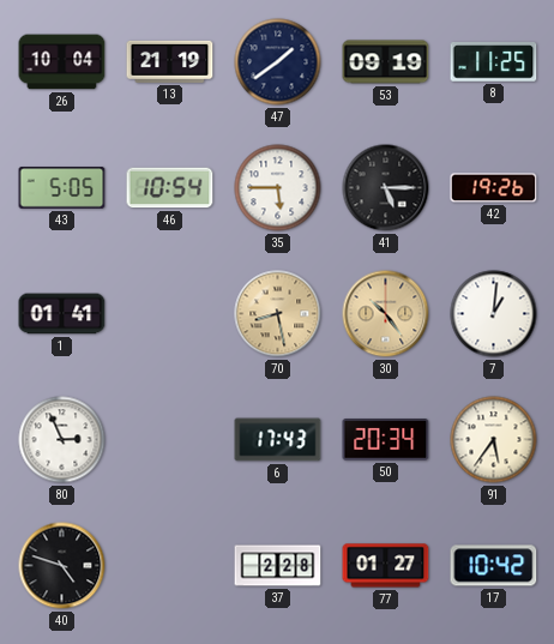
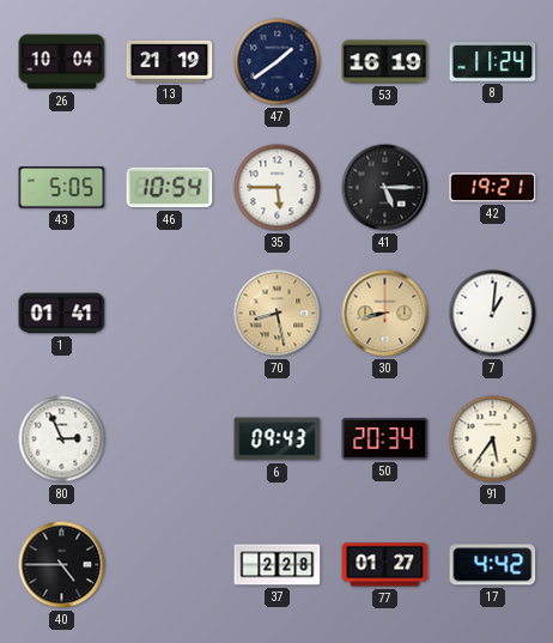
53: 09:19 -> 16:19 (385, 62)
8: 11:25 -> 11:24 (493, 62)
42: 19:26 -> 19:21 (493, 188)
30: 10:24 -> 8:43 (385, 314)
6: 17:43 -> 09:43 (278, 439)
40: 4:48 -> 4:45 (62, 565)
17: 10:42 -> 4:42 (493, 565)
